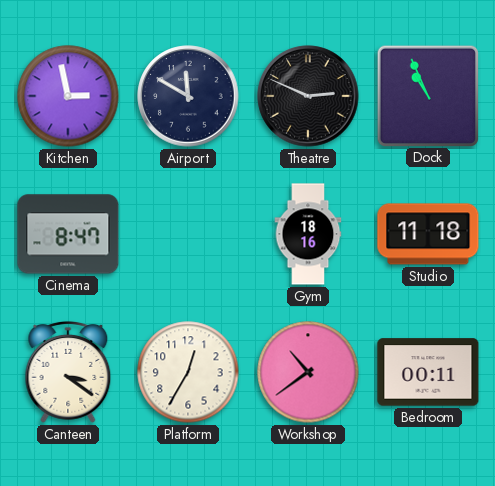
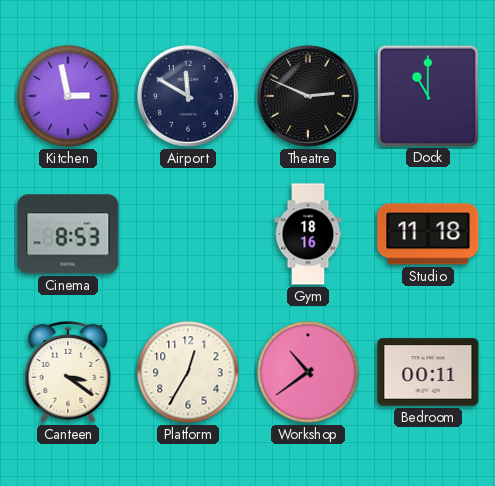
Dock: 10:56 -> 11:00 (427, 95)
Cinema: 8:47 -> 8:53 (68, 234)
